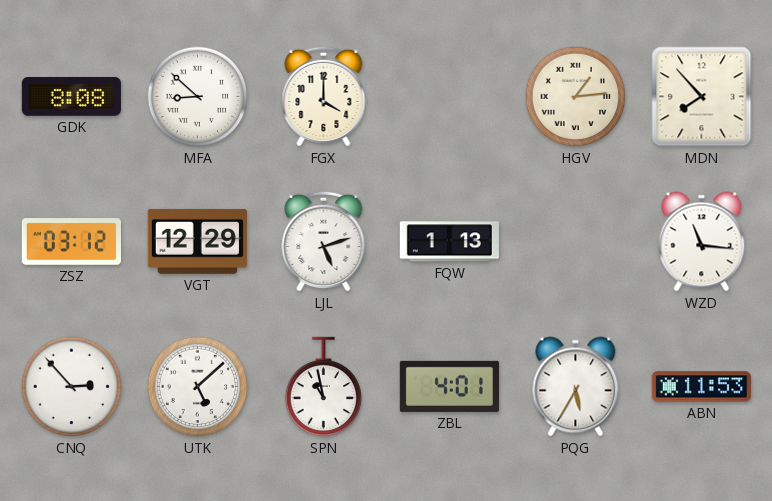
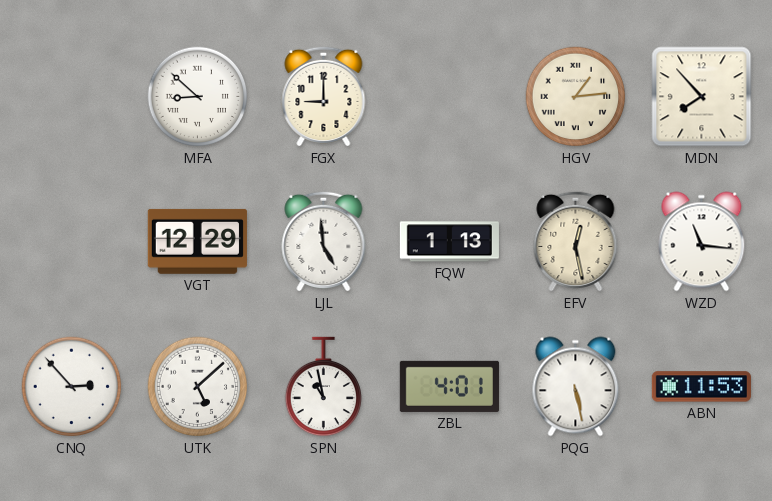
GDK: 8:08 -> none (71, 97)
FGX: 4:00 -> 9:00 (324, 96)
ZSZ: 03:12 -> none (71, 242)
LJL: 5:12 -> 4:59 (324, 241)
EFV: none -> 12:28 (576, 241)
PQG: 5:35 -> 5:28 (576, 387)
